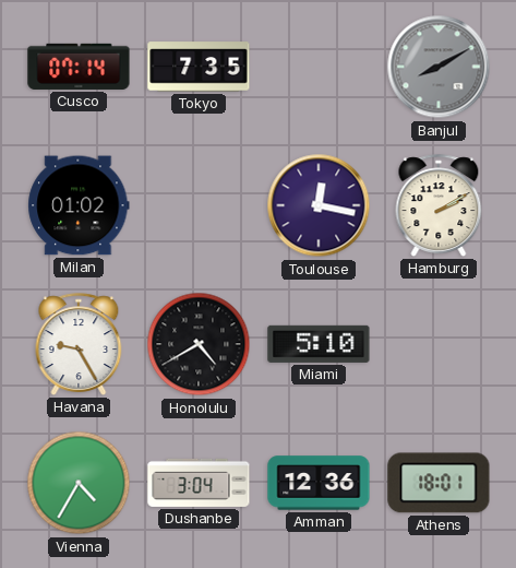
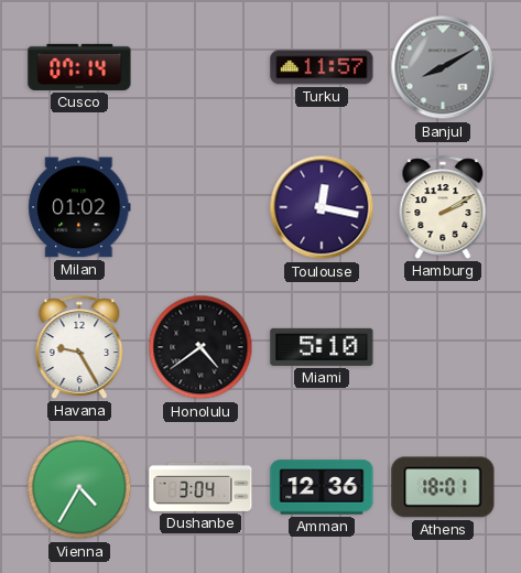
Tokyo: 7:35 -> none (199, 67)
Turku: none -> 11:57 (322, 67)
Honolulu: 4:40 -> 4:39 (200, 347)
